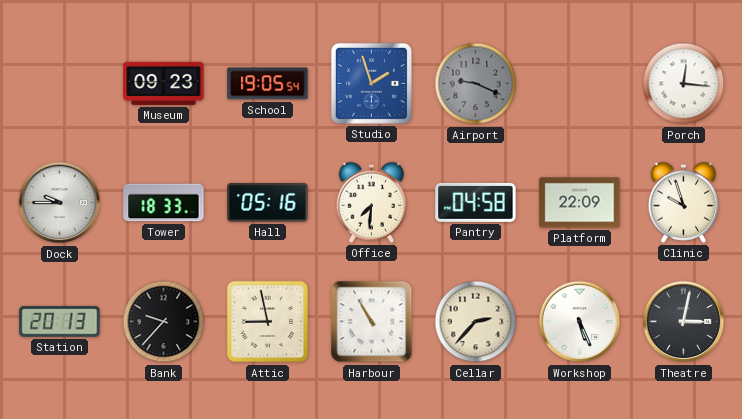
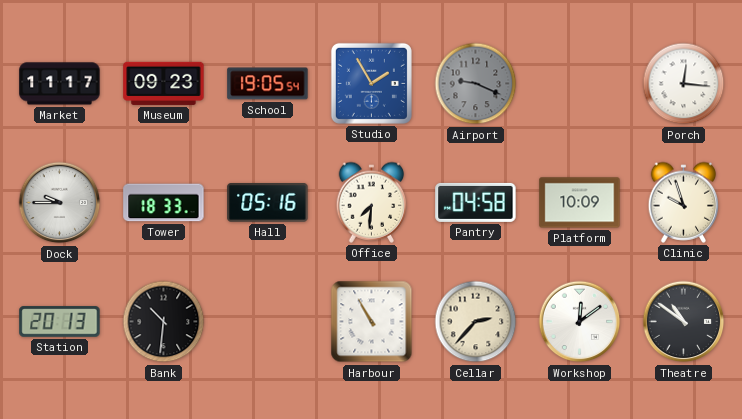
Market: none -> 11:17 (60, 84)
Studio: 1:57 -> 1:55 (371, 83)
Platform: 22:09 -> 10:09 (580, 203)
Bank: 9:37 -> 10:31 (164, 322)
Attic: 8:58 -> none (268, 322)
Workshop: 5:26 -> 12:09 (580, 322)
Theatre: 3:02 -> 10:51 (684, 322)
